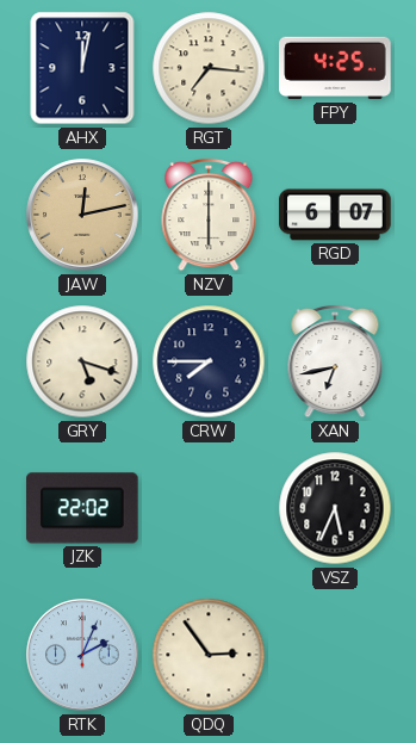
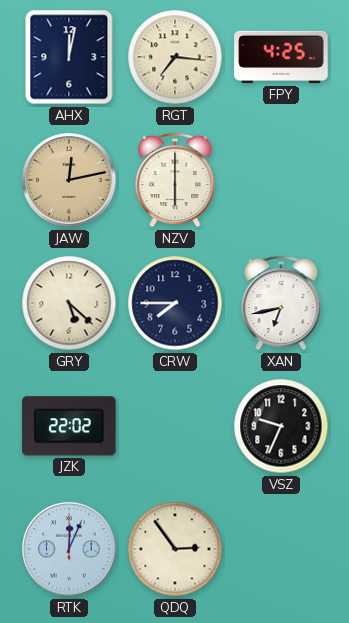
RGD: 6:07 -> none (335, 215)
GRY: 5:18 -> 5:22 (69, 303)
VSZ: 5:34 -> 9:34 (281, 426)
RTK: 2:04 -> 12:04 (69, 549)
